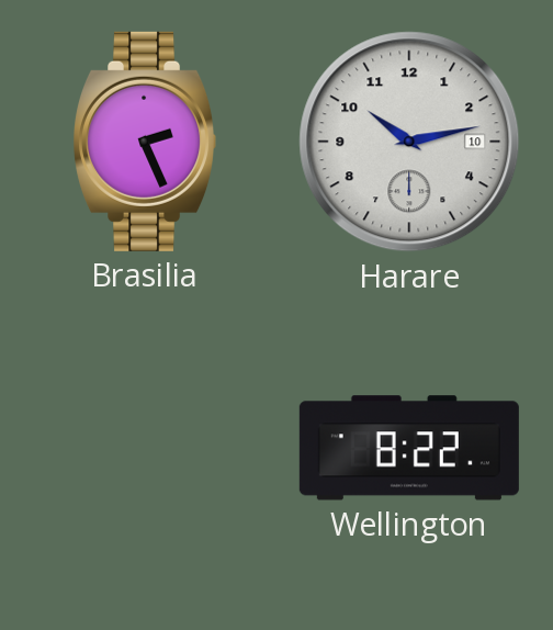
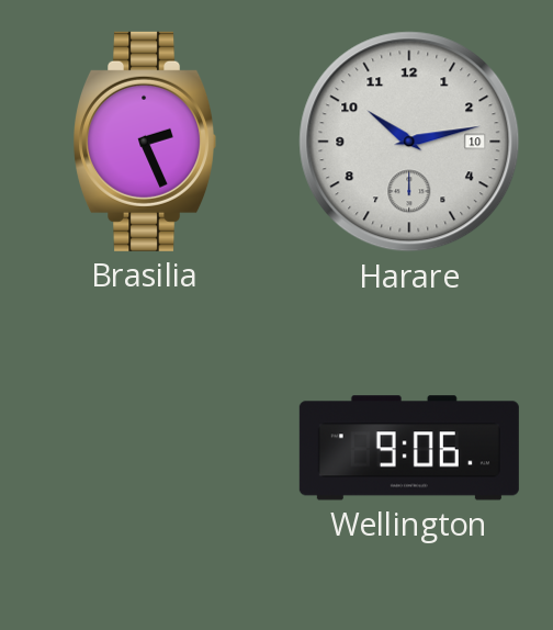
Wellington: 8:22 -> 9:06 (409, 448)
